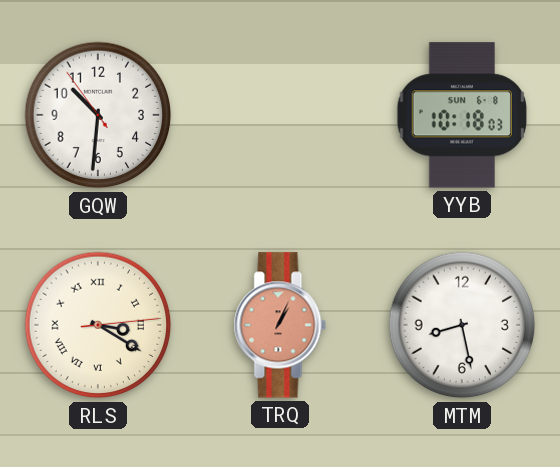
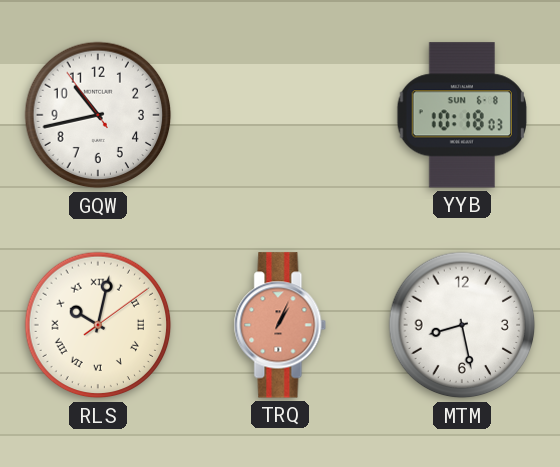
GQW: 10:30 -> 10:42 (98, 115)
RLS: 3:20 -> 10:02 (98, 325)
